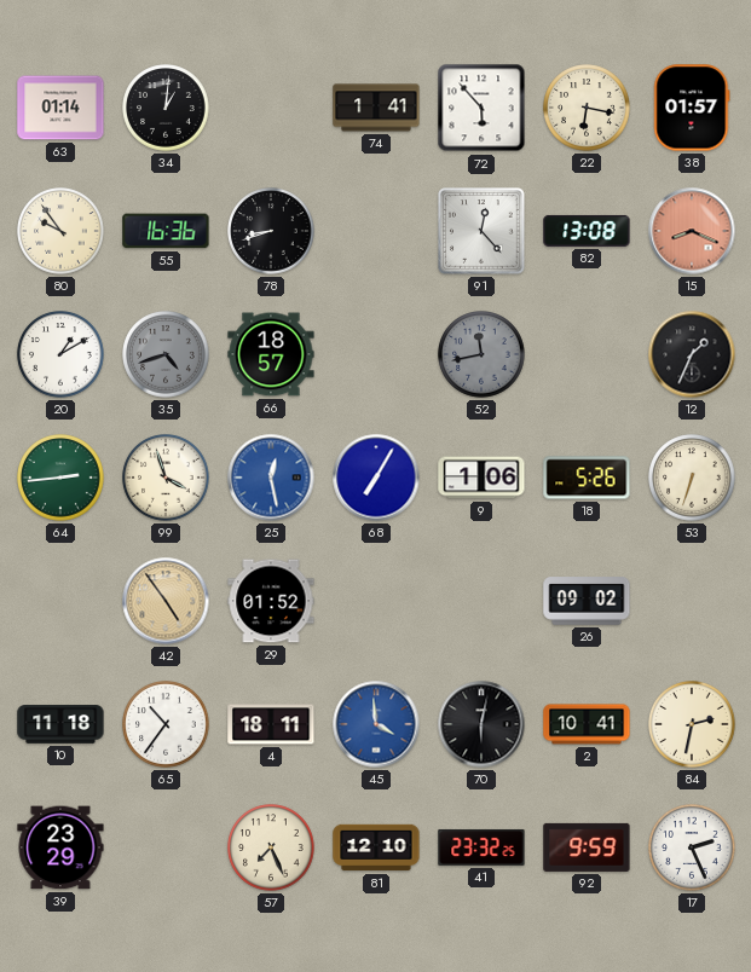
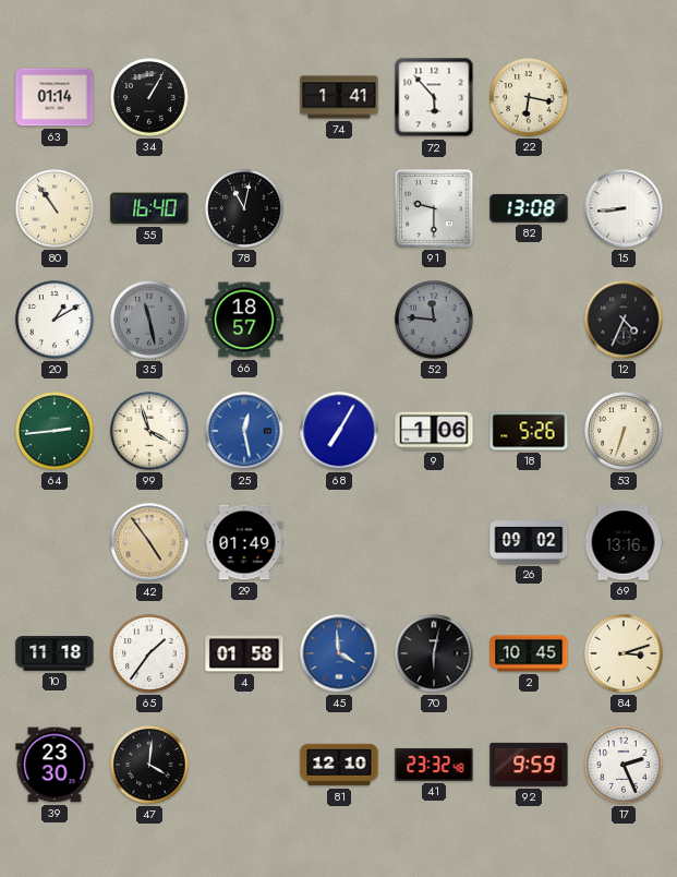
34: 1:01 -> 1:05 (149, 97)
38: 01:57 -> none (692, 108)
80: 9:54 -> 10:54 (55, 208)
55: 16:36 -> 16:40 (149, 208)
78: 8:42 -> 11:02 (244, 208)
91: 12:23 -> 9:30 (434, 208)
15: 8:19 -> 8:44 (624, 208)
15 dial: salmon -> white (624, 208)
35: 4:42 -> 11:28 (149, 320)
52: 11:43 -> 11:46 (434, 320)
12: 1:34 -> 4:34 (624, 320)
29: 01:52 -> 01:49 (244, 542)
69: none -> 13:16 (624, 542)
65: 10:36 -> 1:36 (149, 653)
4: 18:11 -> 01:58 (244, 653)
2: 10:41 -> 10:45 (529, 653)
84: 2:32 -> 3:12 (624, 653)
39: 23:29 -> 23:30 (55, 765)
47: none -> 4:01 (149, 765)
57: 7:26 -> none (271, 847)
41: 23:32:25 -> 23:32:48 (434, 765)
